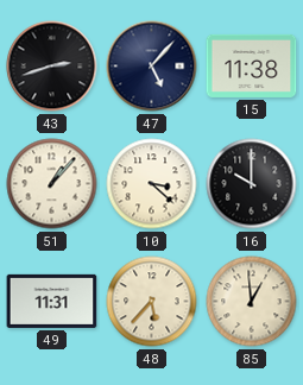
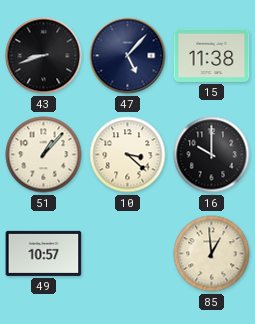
43: 2:42 -> 8:42 (44, 56)
49: 11:31 -> 10:57 (44, 253)
48: 5:37 -> none (152, 302)
